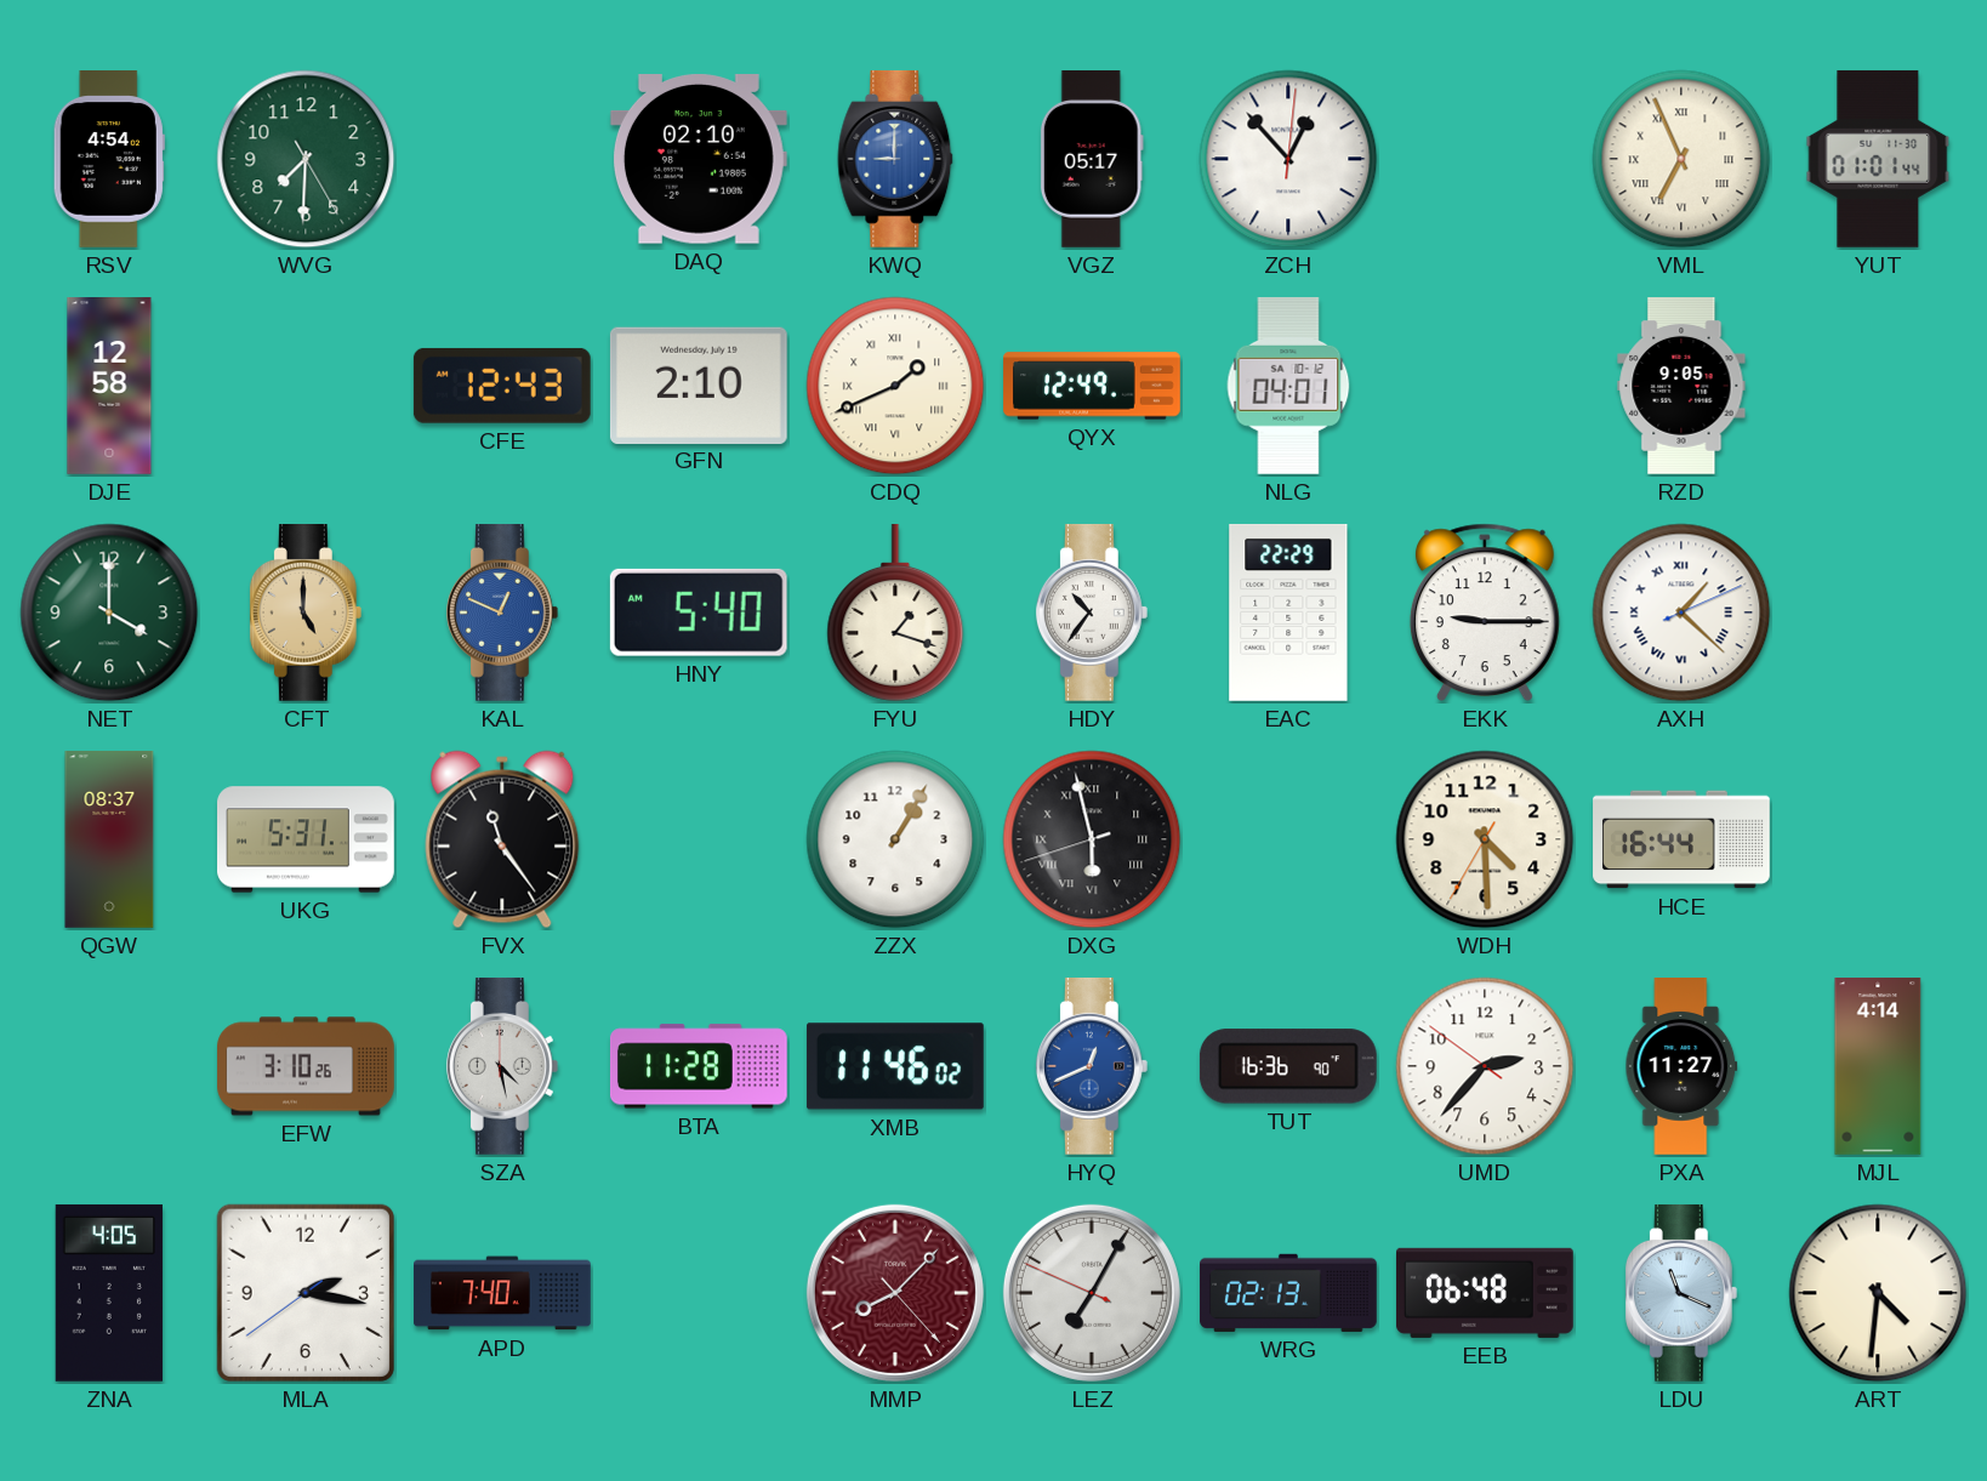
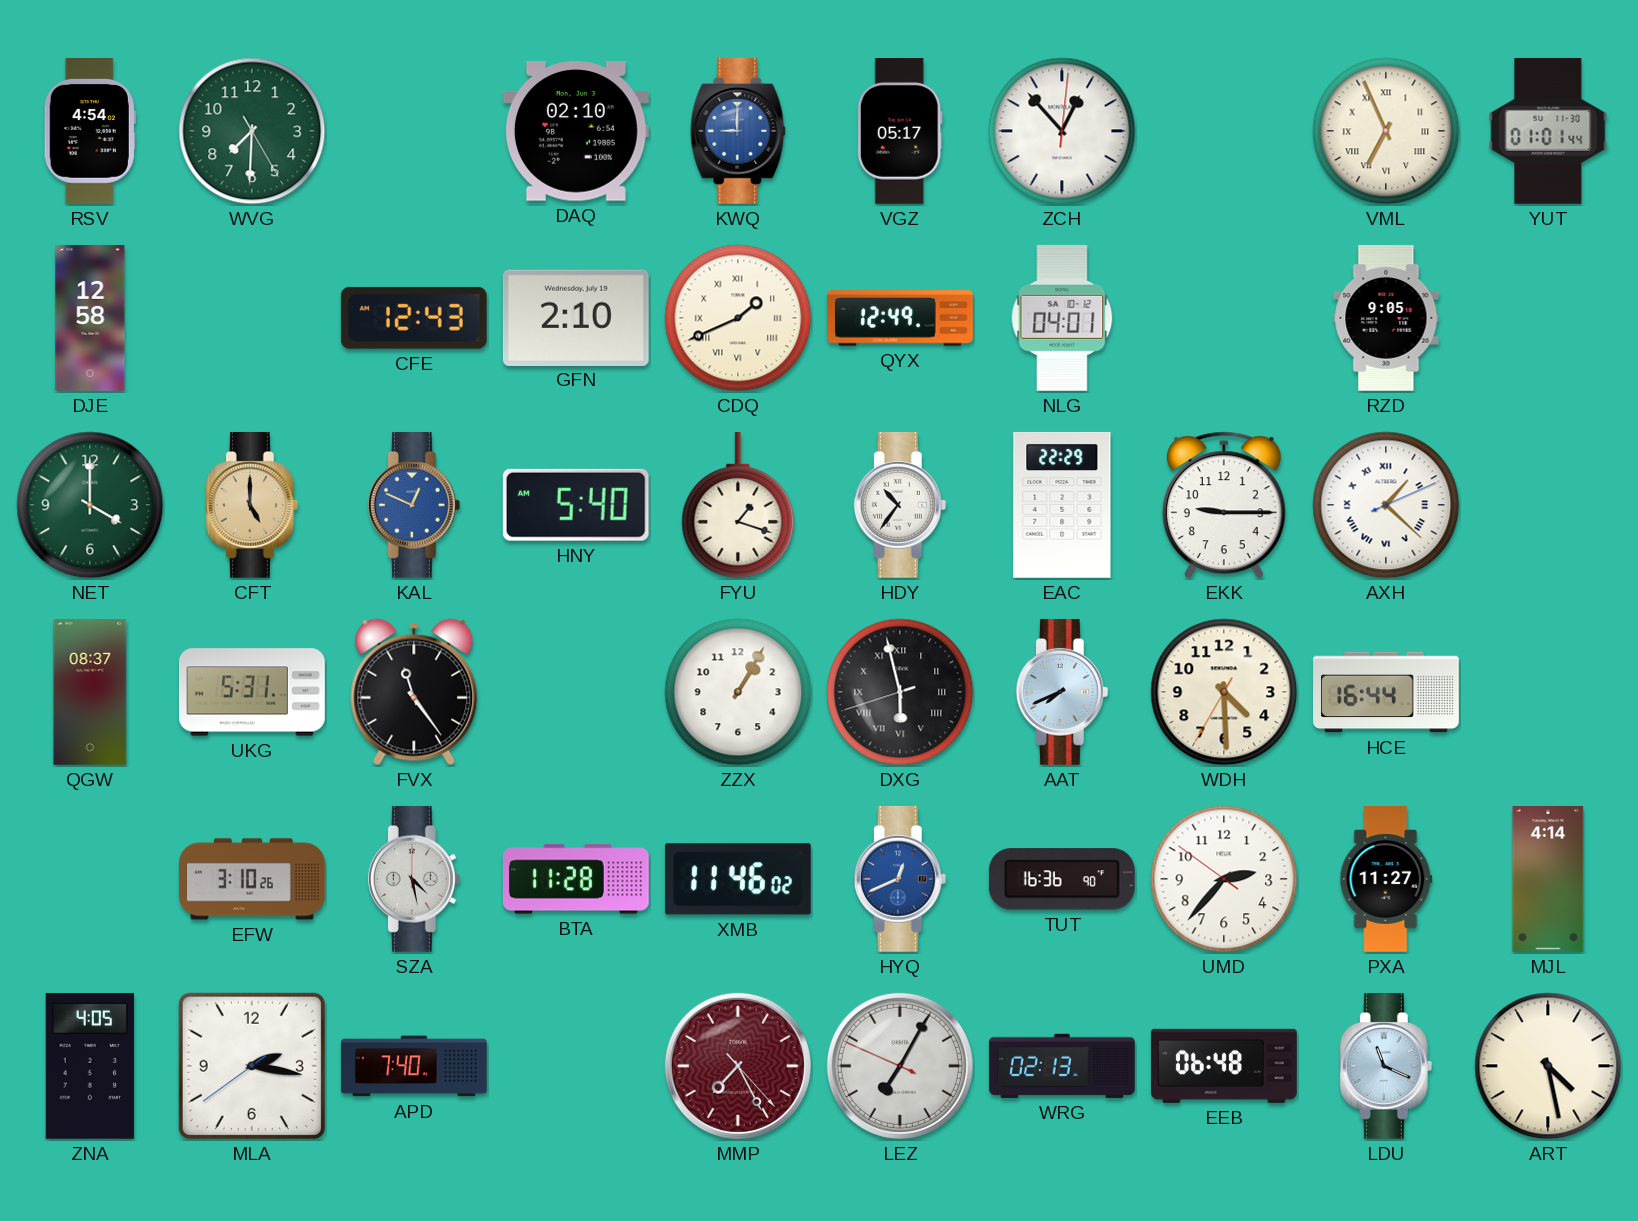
AAT: none -> 7:41 (1062, 692)
MMP: 8:07 -> 7:25 (738, 1066)
ART: 4:31 -> 4:28 (1548, 1066)
